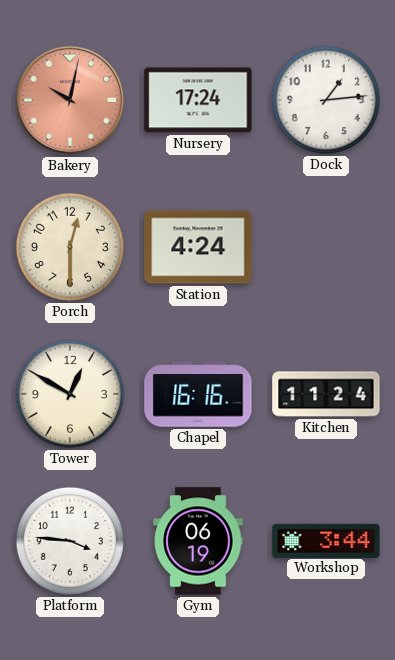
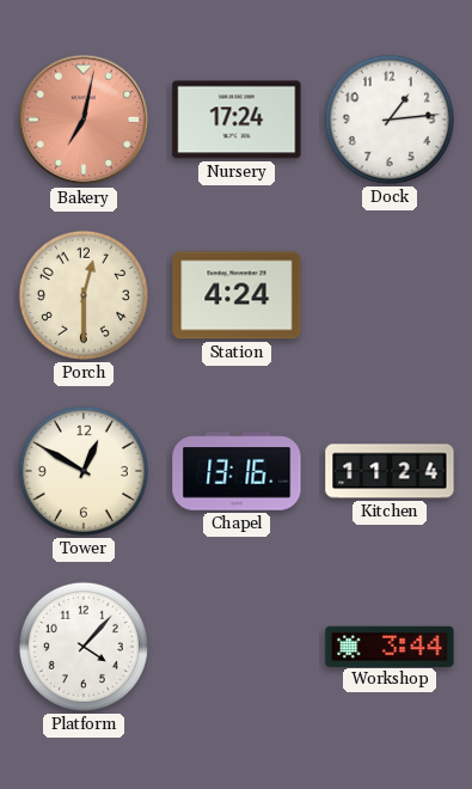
Bakery: 10:02 -> 7:02 (84, 120)
Chapel: 16:16 -> 13:16 (237, 471)
Platform: 3:46 -> 4:07 (84, 647)
Gym: 06:19 -> none (198, 541)
